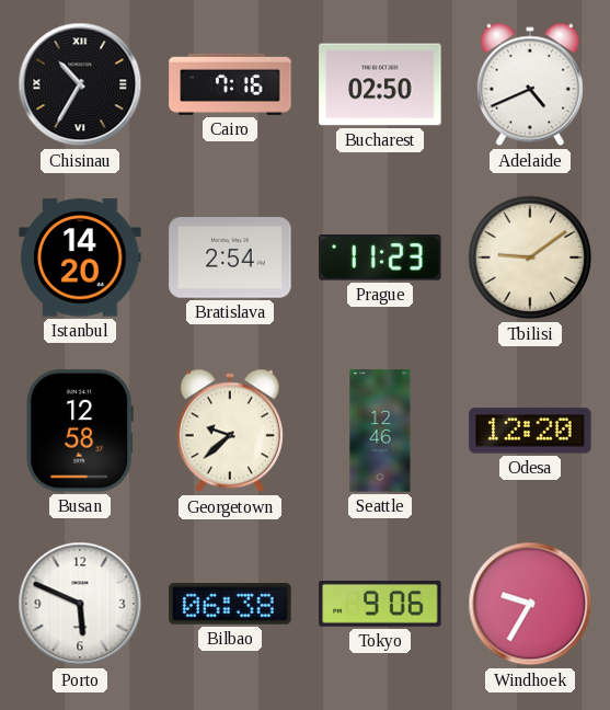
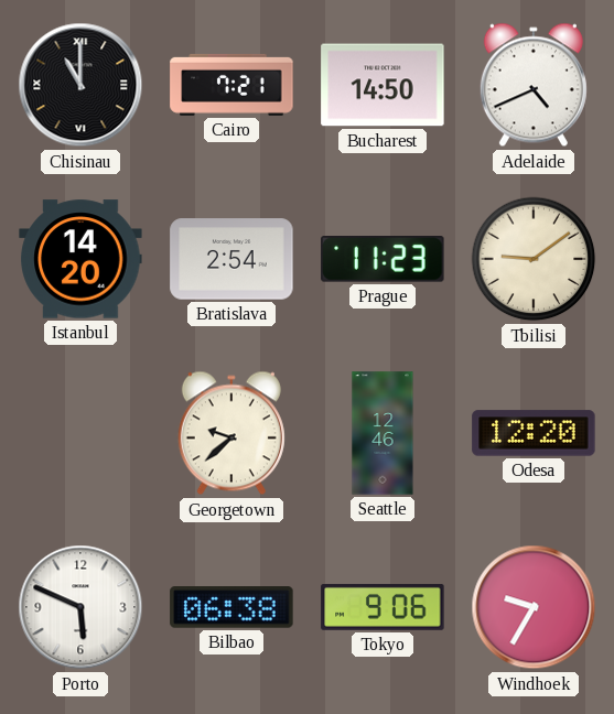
Chisinau: 10:35 -> 11:00 (80, 85)
Cairo: 7:16 -> 7:21 (231, 85)
Bucharest: 02:50 -> 14:50 (383, 85)
Busan: 12:58 -> none (80, 431)
